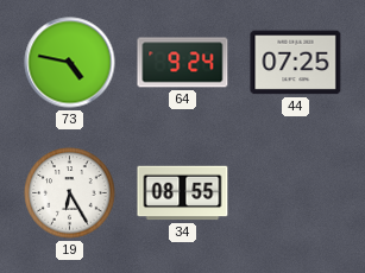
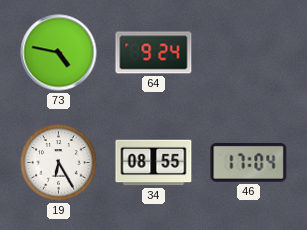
44: 07:25 -> none (296, 63)
46: none -> 17:04 (249, 162)
